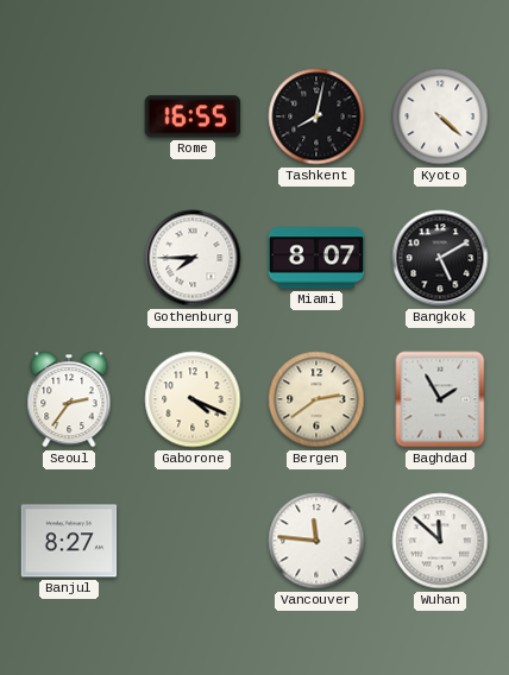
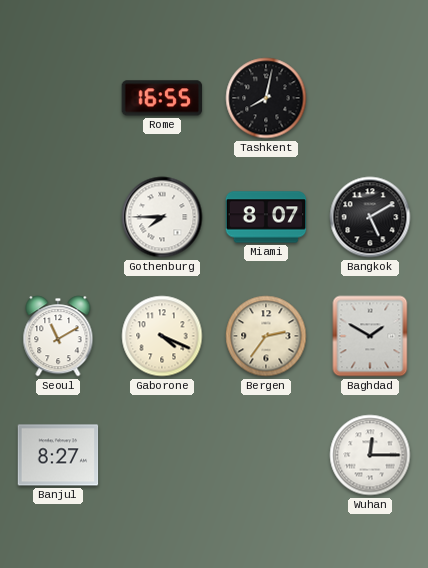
Kyoto: 4:22 -> none (440, 116)
Seoul: 2:36 -> 11:10 (58, 336)
Bergen: 2:39 -> 2:36 (266, 336)
Baghdad: 1:55 -> 1:50 (370, 336)
Vancouver: 11:46 -> none (316, 541)
Wuhan: 11:52 -> 12:15 (370, 455)
